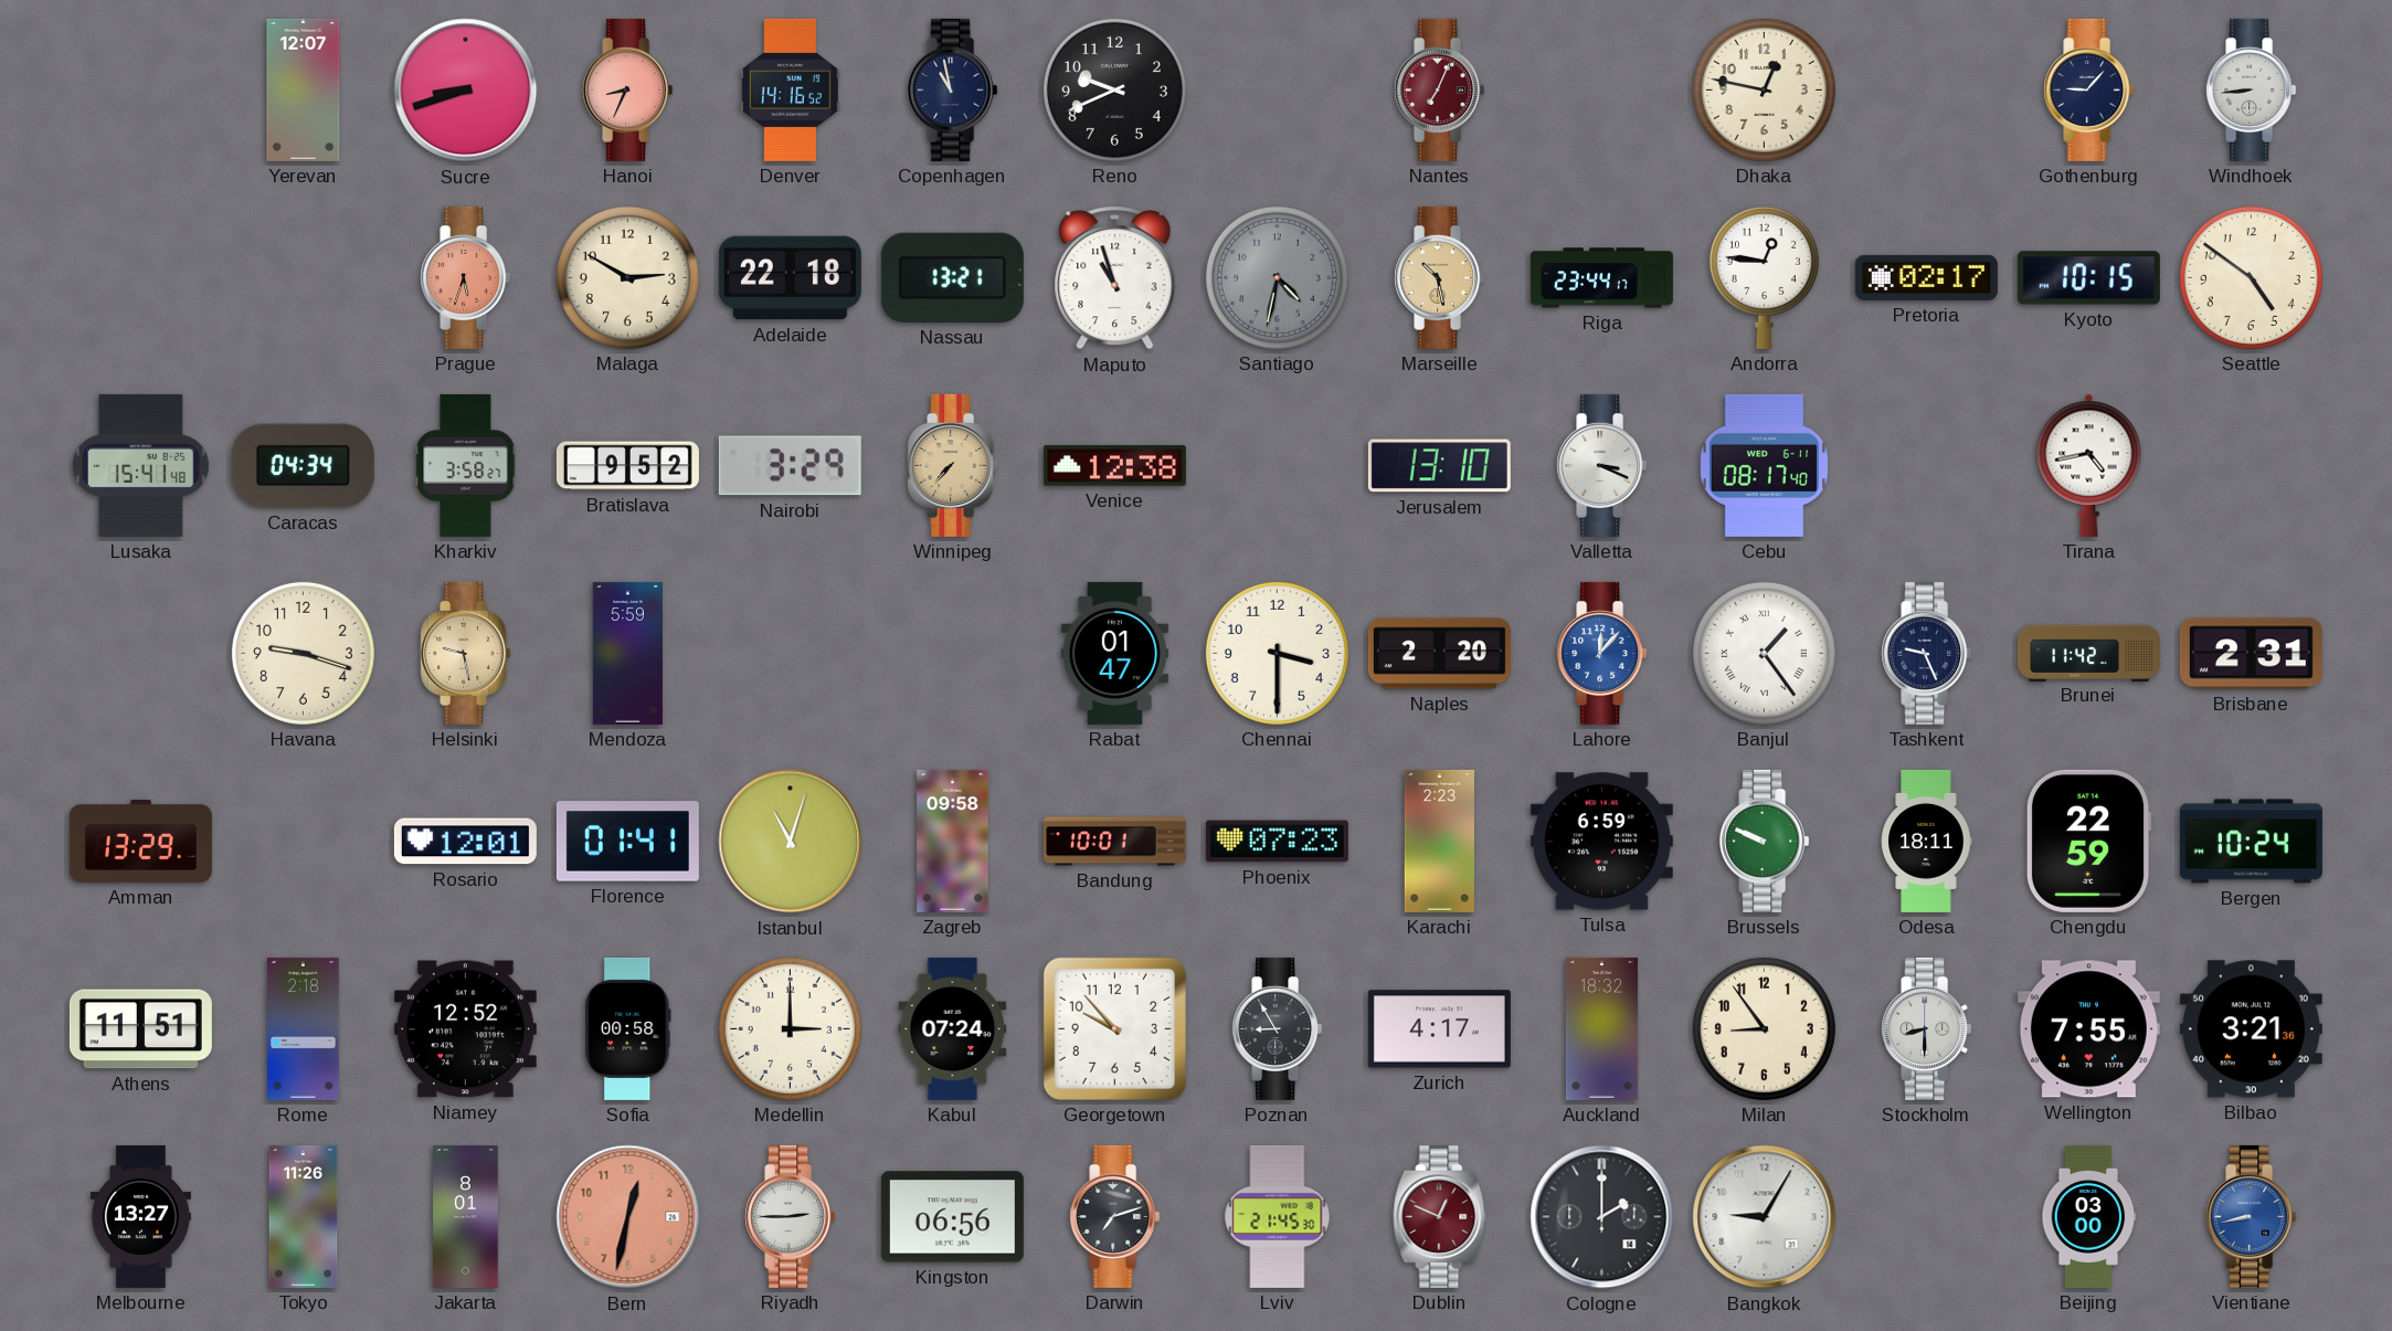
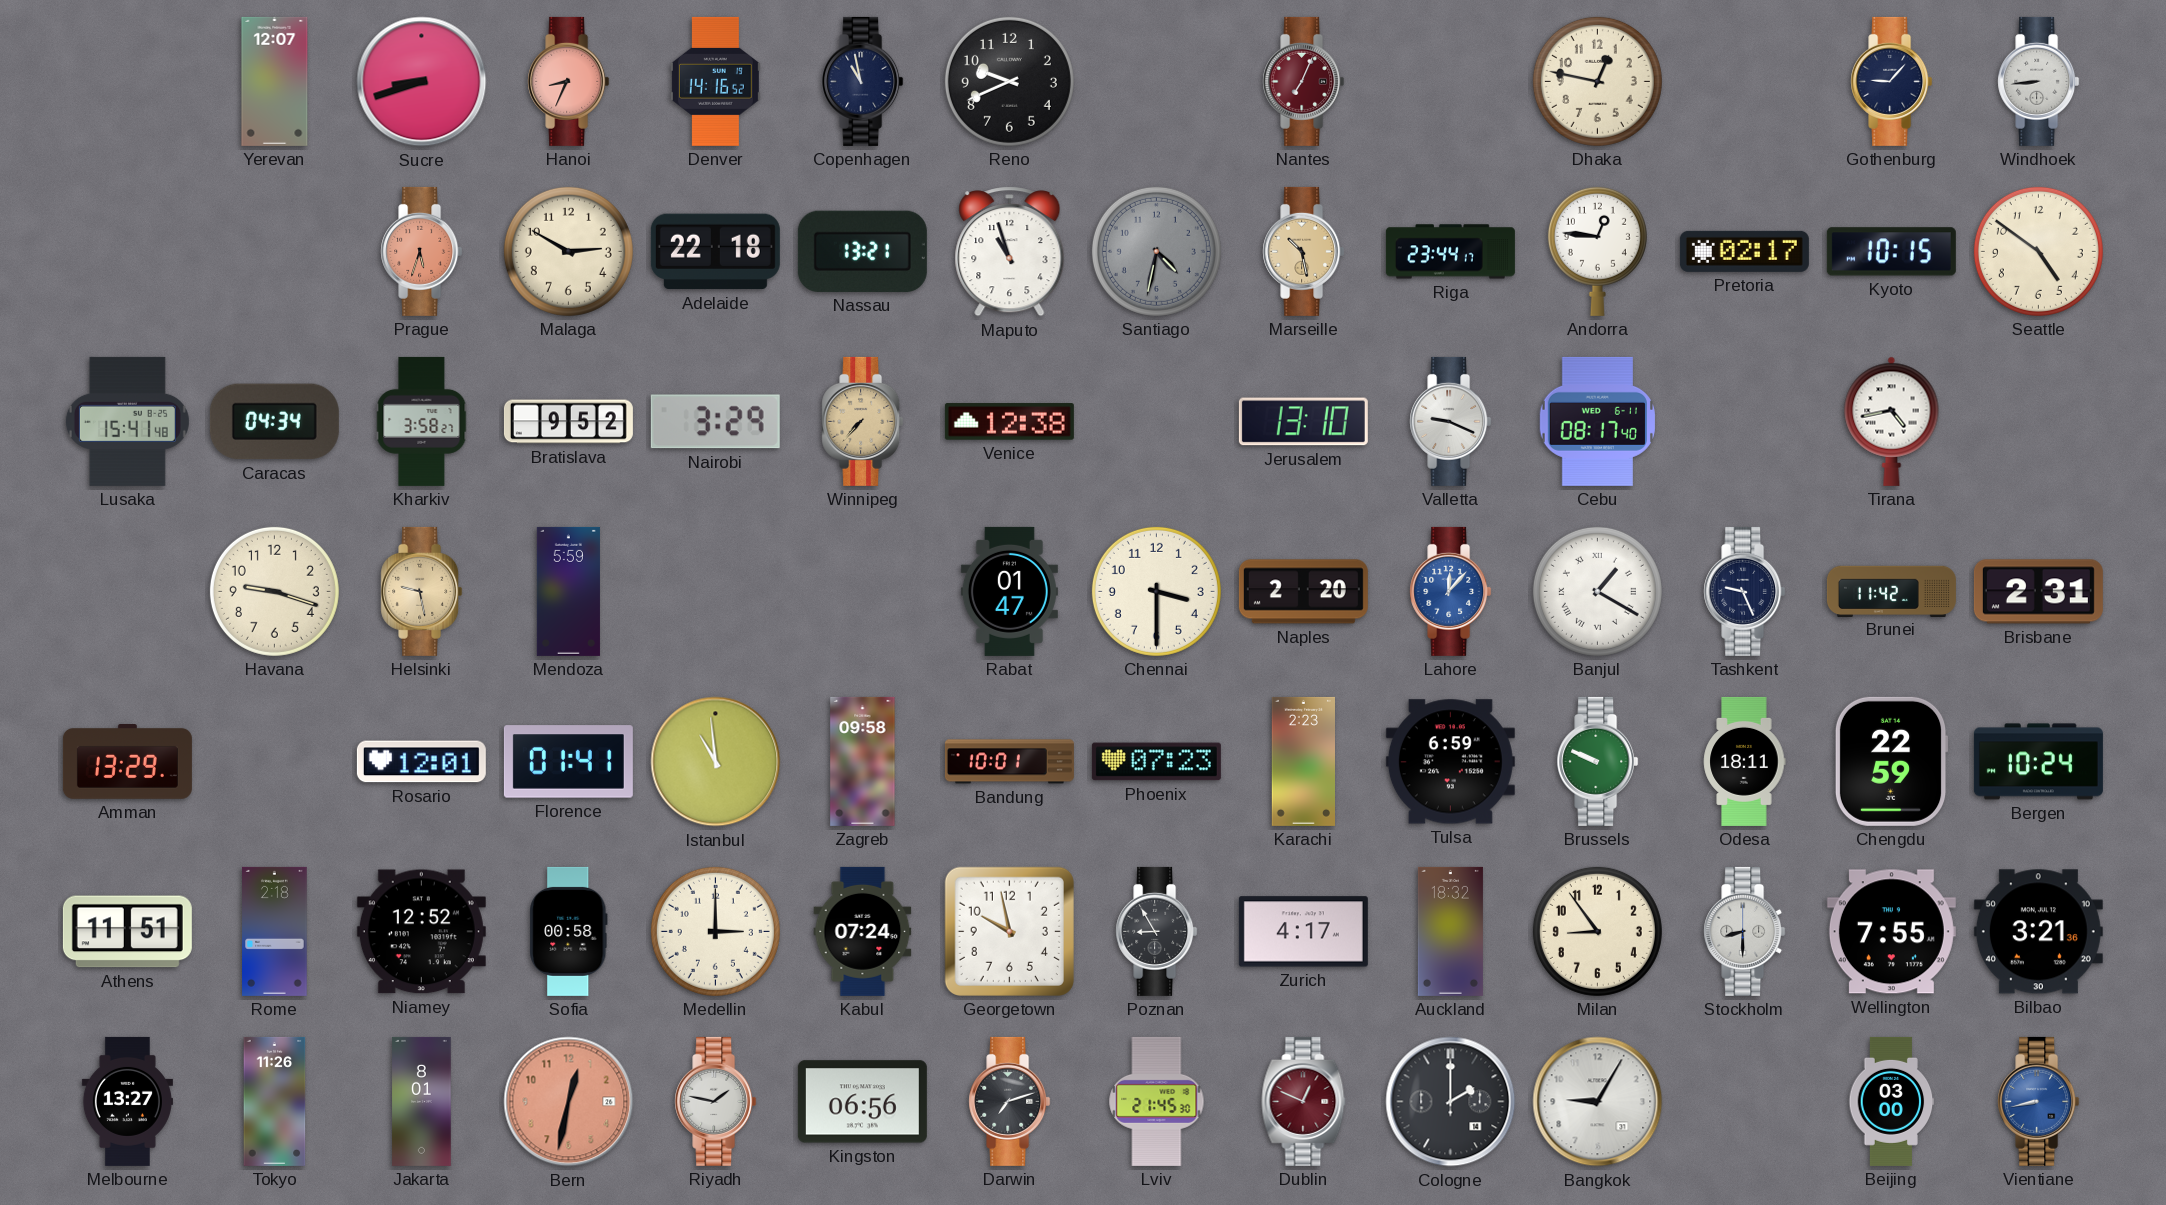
Valletta: 3:19 -> 9:19 (1451, 421)
Banjul: 1:24 -> 1:20 (1597, 591)
Istanbul: 11:03 -> 10:59 (716, 762)
Georgetown: 9:53 -> 9:58 (1009, 931)
Riyadh: 2:45 -> 1:47 (716, 1101)
